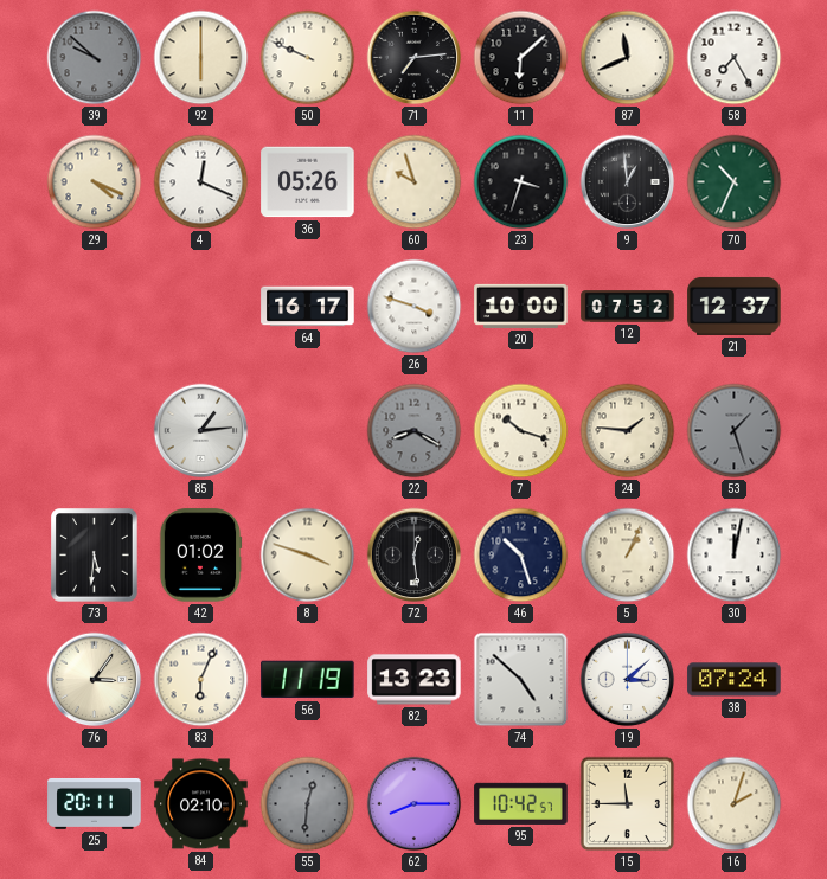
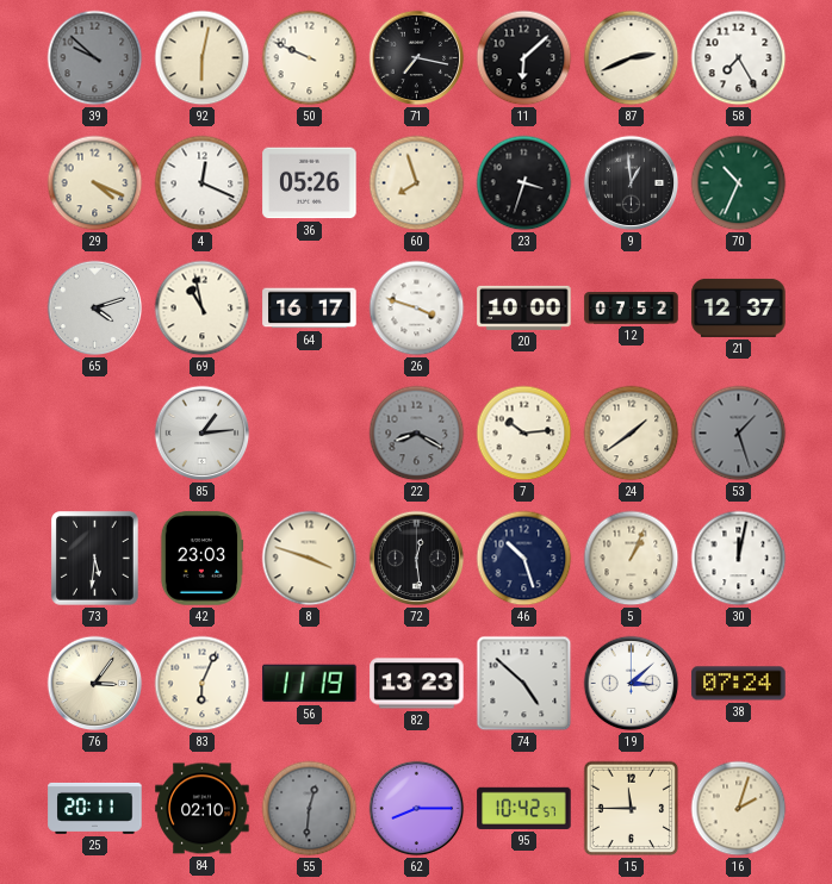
92: 6:00 -> 6:02 (203, 58)
71: 7:14 -> 7:17 (417, 58)
87: 11:41 -> 2:41 (632, 58)
60: 9:57 -> 7:57 (417, 183)
65: none -> 4:12 (95, 309)
69: none -> 10:58 (203, 309)
7: 10:18 -> 10:14 (524, 434)
24: 1:46 -> 1:39 (632, 434)
42: 01:02 -> 23:03 (201, 559)
